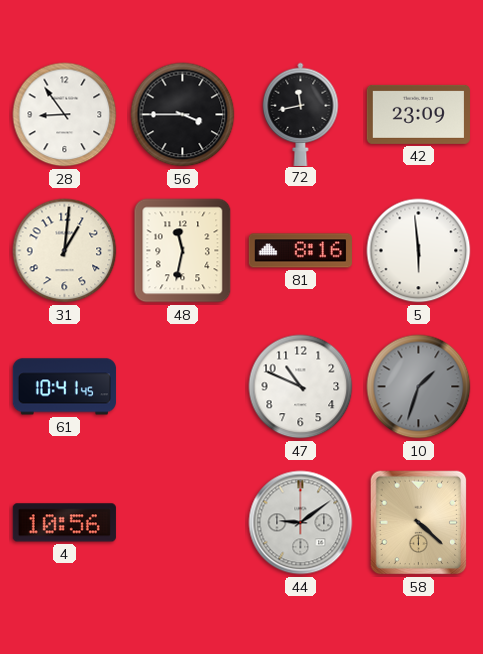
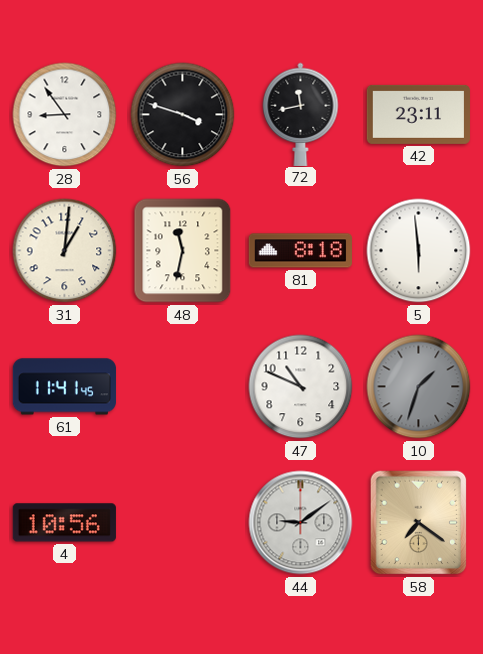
56: 3:45 -> 3:48 (183, 115)
42: 23:09 -> 23:11 (418, 114)
81: 8:16 -> 8:18 (300, 251)
61: 10:41 -> 11:41 (64, 387)
58: 4:22 -> 7:21 (419, 523)
